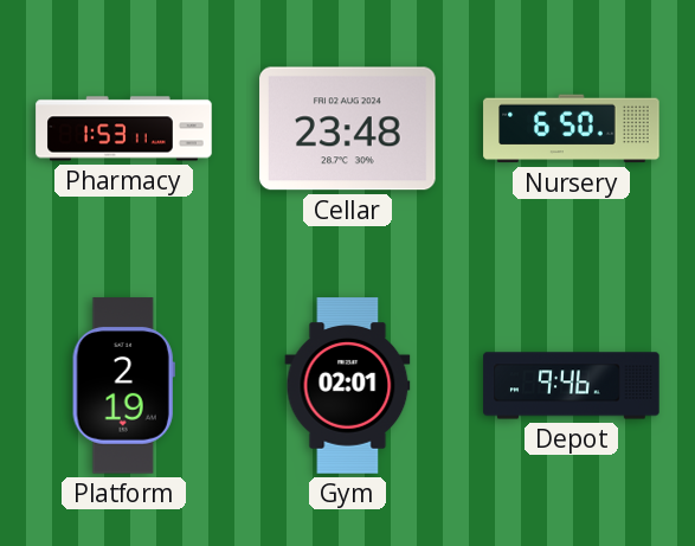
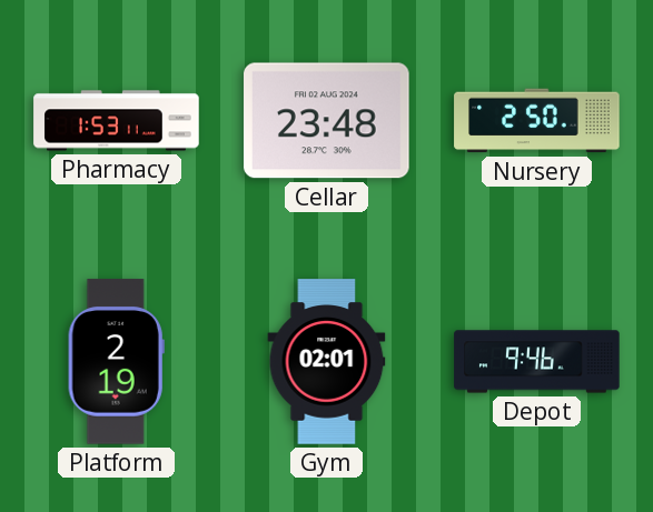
Nursery: 6:50 -> 2:50 (537, 121)
